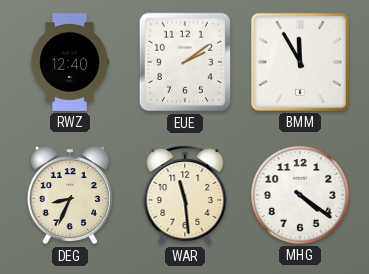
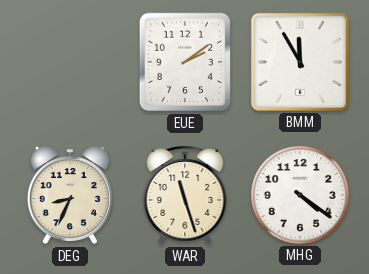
RWZ: 12:40 -> none (70, 62)
WAR: 11:29 -> 11:27 (185, 195)
